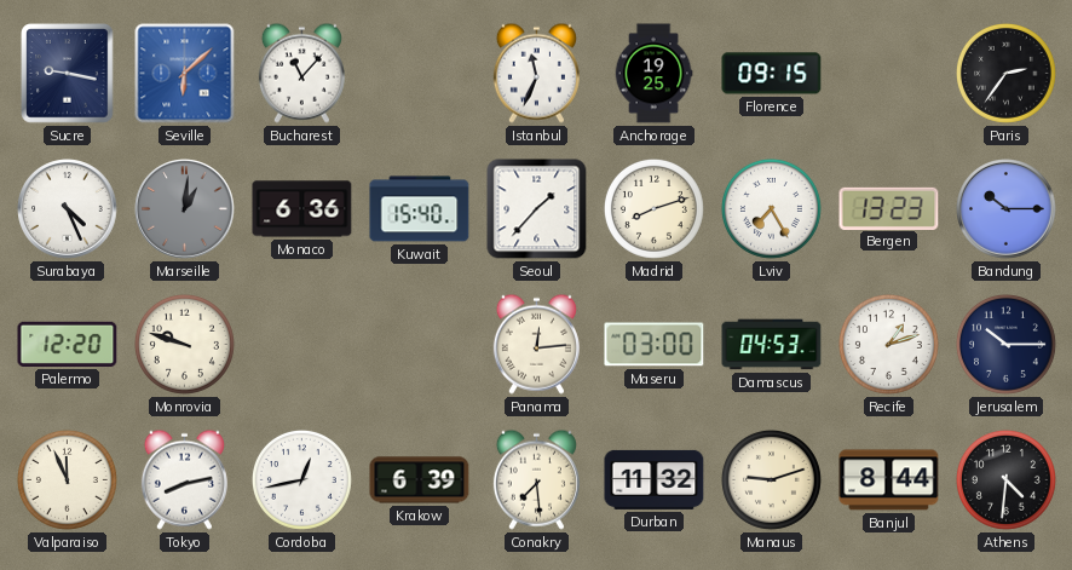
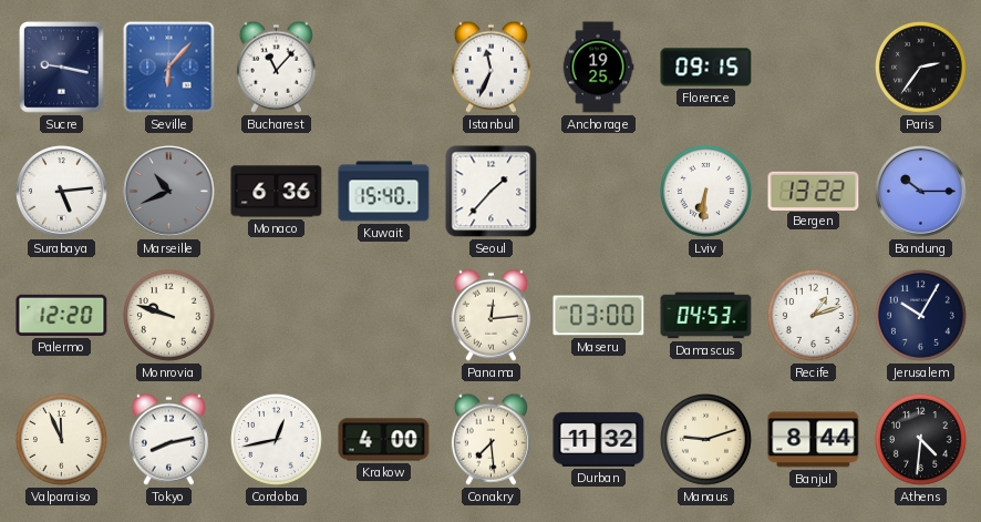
Seville: 6:08 -> 6:07 (169, 68)
Surabaya: 4:26 -> 5:14 (62, 192)
Marseille: 1:01 -> 10:41 (169, 192)
Madrid: 8:12 -> none (653, 208)
Lviv: 7:25 -> 6:31 (705, 191)
Bergen: 13:23 -> 13:22 (814, 191)
Jerusalem: 10:15 -> 10:05 (920, 315)
Krakow: 6:39 -> 4:00 (384, 440)
